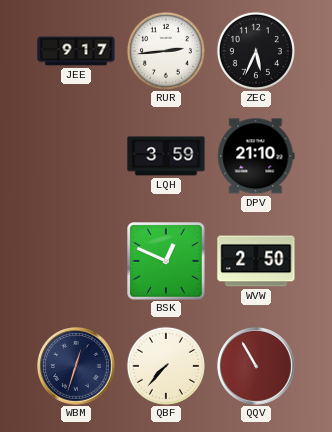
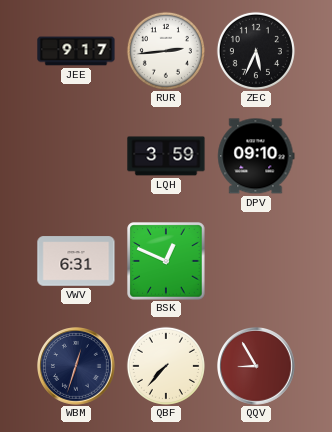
DPV: 21:10 -> 09:10 (256, 156)
VWV: none -> 6:31 (76, 261)
WVW: 2:50 -> none (256, 261)
QQV: 10:55 -> 8:55 (257, 367)
